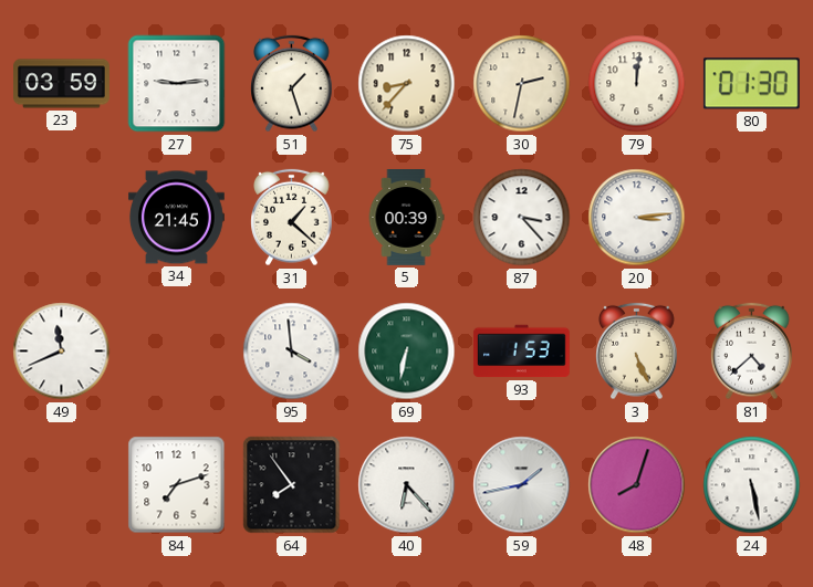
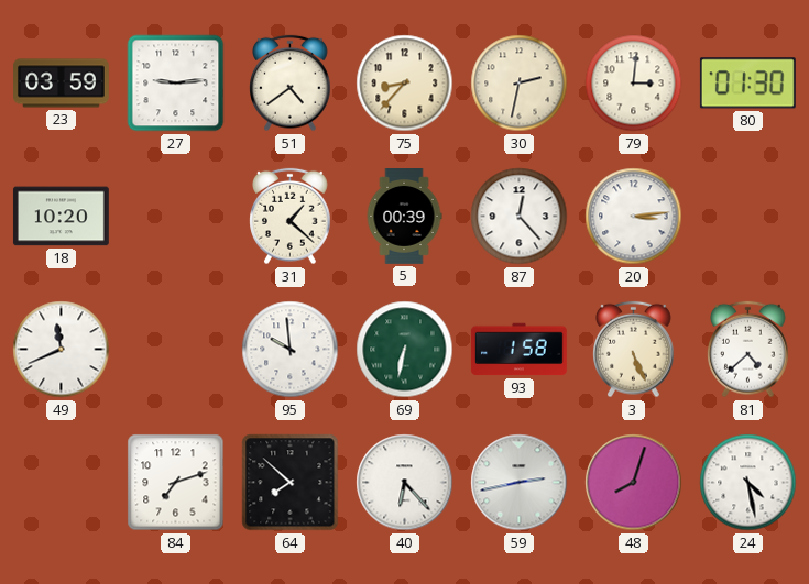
51: 1:27 -> 4:39 (291, 84)
79: 12:01 -> 3:01 (634, 84)
18: none -> 10:20 (61, 217)
34: 21:45 -> none (177, 218)
87: 3:23 -> 12:23 (520, 217)
95: 3:59 -> 9:59 (291, 350)
93: 1:53 -> 1:58 (518, 350)
64: 7:54 -> 7:52 (291, 483)
59: 1:43 -> 2:43 (520, 483)
24: 5:28 -> 4:28 (748, 483)
